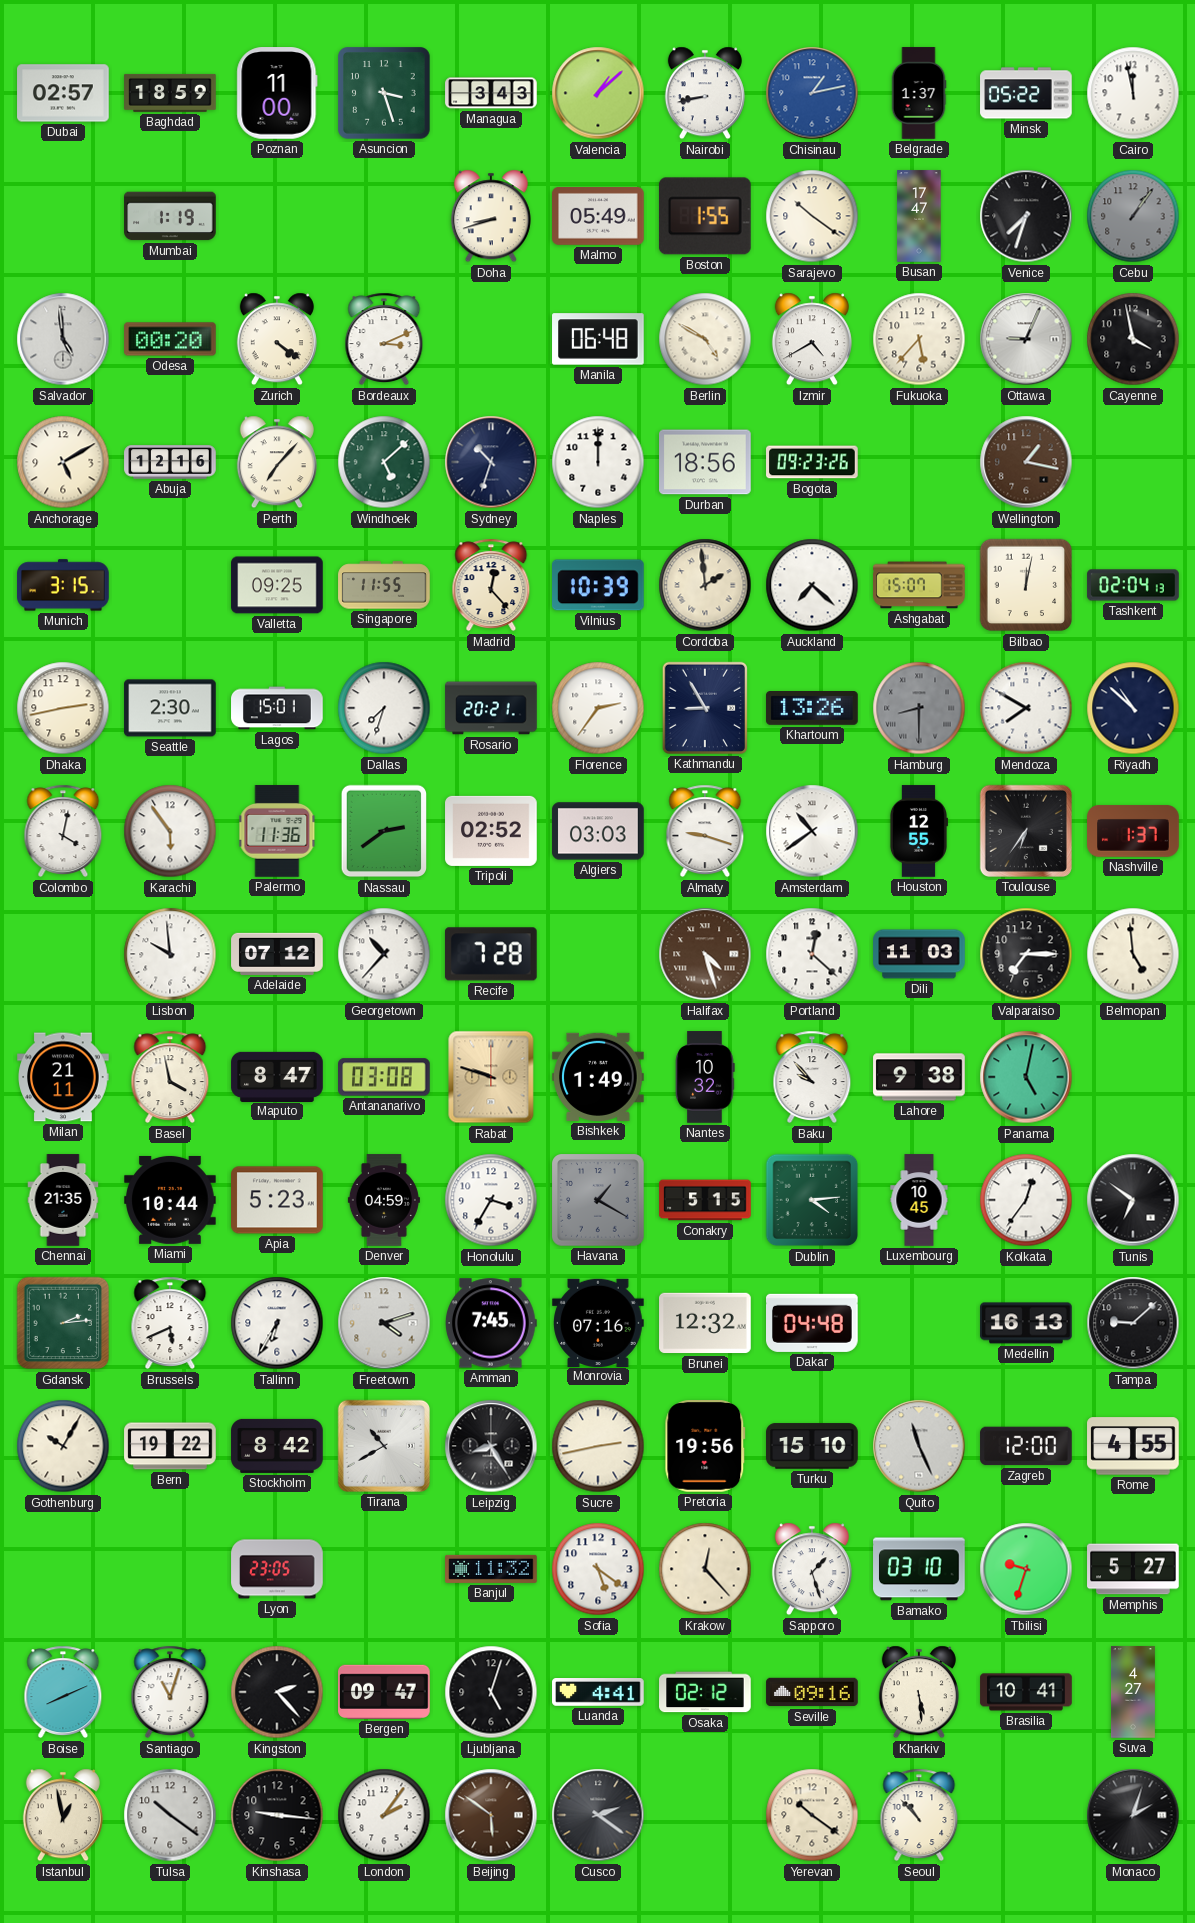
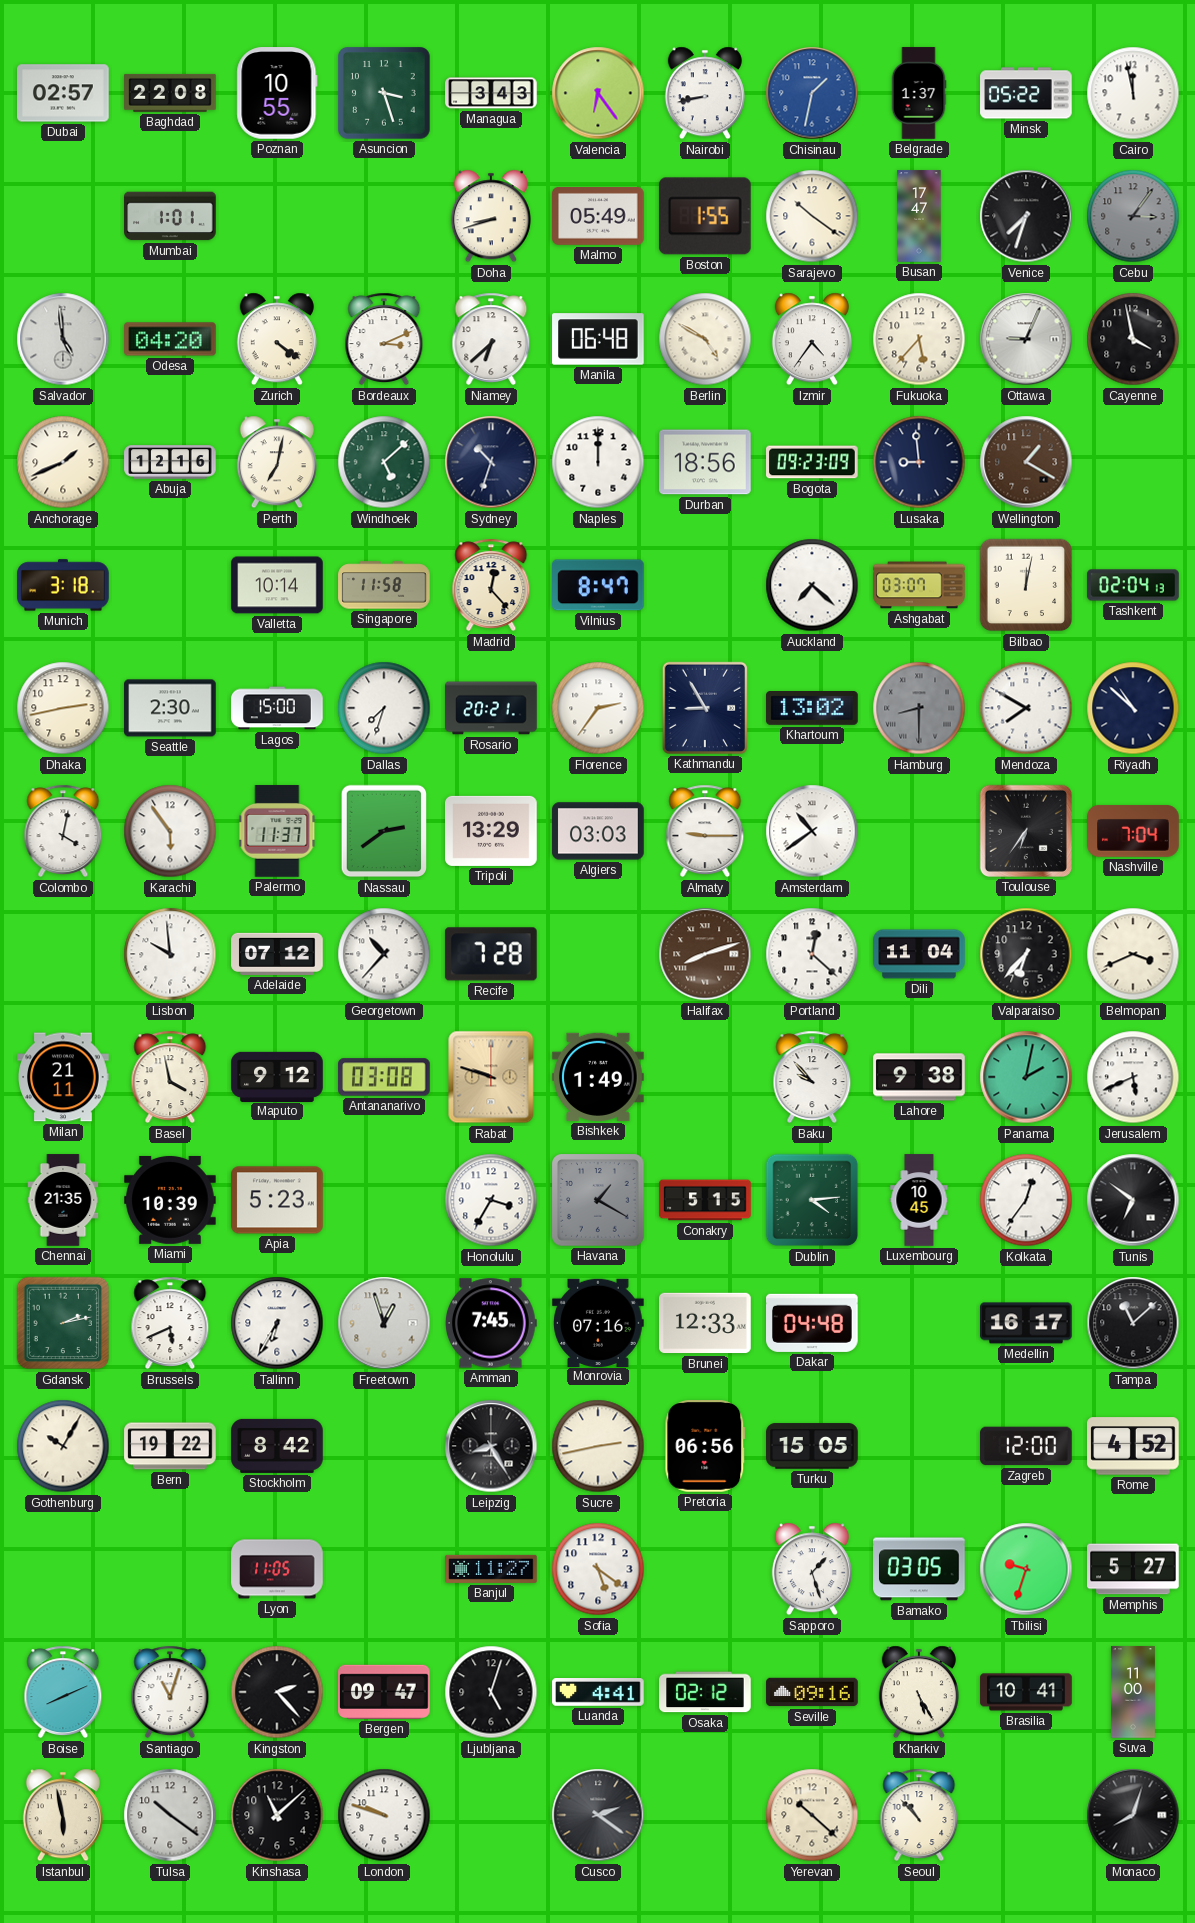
Baghdad: 18:59 -> 22:08 (170, 93)
Poznan: 11:00 -> 10:55 (277, 93)
Valencia: 1:08 -> 6:24 (598, 93)
Chisinau: 1:13 -> 1:32 (812, 93)
Mumbai: 1:19 -> 1:01 (170, 216)
Cebu: 1:06 -> 3:06 (1133, 216)
Odesa: 00:20 -> 04:20 (170, 339)
Niamey: none -> 6:38 (491, 339)
Izmir: 4:40 -> 4:36 (812, 339)
Anchorage: 5:10 -> 1:41 (63, 462)
Perth: 7:07 -> 7:02 (277, 462)
Bogota: 09:23:26 -> 09:23:09 (812, 462)
Lusaka: none -> 8:59 (919, 462)
Wellington: 1:17 -> 1:20 (1026, 462)
Munich: 3:15 -> 3:18 (63, 585)
Valletta: 09:25 -> 10:14 (277, 585)
Singapore: 11:55 -> 11:58 (384, 585)
Vilnius: 10:39 -> 8:47 (598, 585)
Cordoba: 1:59 -> none (705, 585)
Ashgabat: 15:07 -> 03:07 (919, 585)
Lagos: 15:01 -> 15:00 (277, 708)
Khartoum: 13:26 -> 13:02 (812, 709)
Palermo: 11:36 -> 11:37 (277, 831)
Tripoli: 02:52 -> 13:29 (491, 831)
Almaty: 9:18 -> 9:15 (705, 831)
Houston: 12:55 -> none (918, 831)
Nashville: 1:37 -> 7:04 (1133, 831)
Halifax: 4:27 -> 8:12 (705, 954)
Dili: 11:03 -> 11:04 (919, 954)
Valparaiso: 7:15 -> 6:37 (1026, 954)
Belmopan: 4:59 -> 3:41 (1133, 954)
Maputo: 8:47 -> 9:12 (277, 1076)
Nantes: 10:32 -> none (705, 1077)
Panama: 5:02 -> 2:02 (1026, 1077)
Jerusalem: none -> 5:41 (1133, 1077)
Miami: 10:44 -> 10:39 (170, 1200)
Denver: 04:59 -> none (384, 1200)
Gdansk: 2:14 -> 2:13 (63, 1323)
Freetown: 4:12 -> 12:57 (384, 1323)
Brunei: 12:32 -> 12:33 (705, 1323)
Medellin: 16:13 -> 16:17 (1026, 1323)
Tampa: 9:08 -> 11:08 (1133, 1323)
Tirana: 10:40 -> none (384, 1446)
Pretoria: 19:56 -> 06:56 (705, 1446)
Turku: 15:10 -> 15:05 (812, 1446)
Quito: 11:26 -> none (919, 1446)
Rome: 4:55 -> 4:52 (1133, 1446)
Lyon: 23:05 -> 11:05 (277, 1569)
Banjul: 11:32 -> 11:27 (491, 1569)
Krakow: 12:23 -> none (705, 1569)
Bamako: 03:10 -> 03:05 (919, 1569)
Kharkiv: 5:29 -> 5:25 (919, 1692)
Suva: 4:27 -> 11:00 (1134, 1692)
Istanbul: 12:58 -> 5:58 (63, 1815)
Kinshasa: 9:16 -> 11:08 (277, 1815)
London: 2:06 -> 9:48 (384, 1815)
Beijing: 5:51 -> none (491, 1815)
Yerevan: 10:21 -> 10:22 (812, 1815)
Monaco: 2:03 -> 8:03 (1133, 1815)
